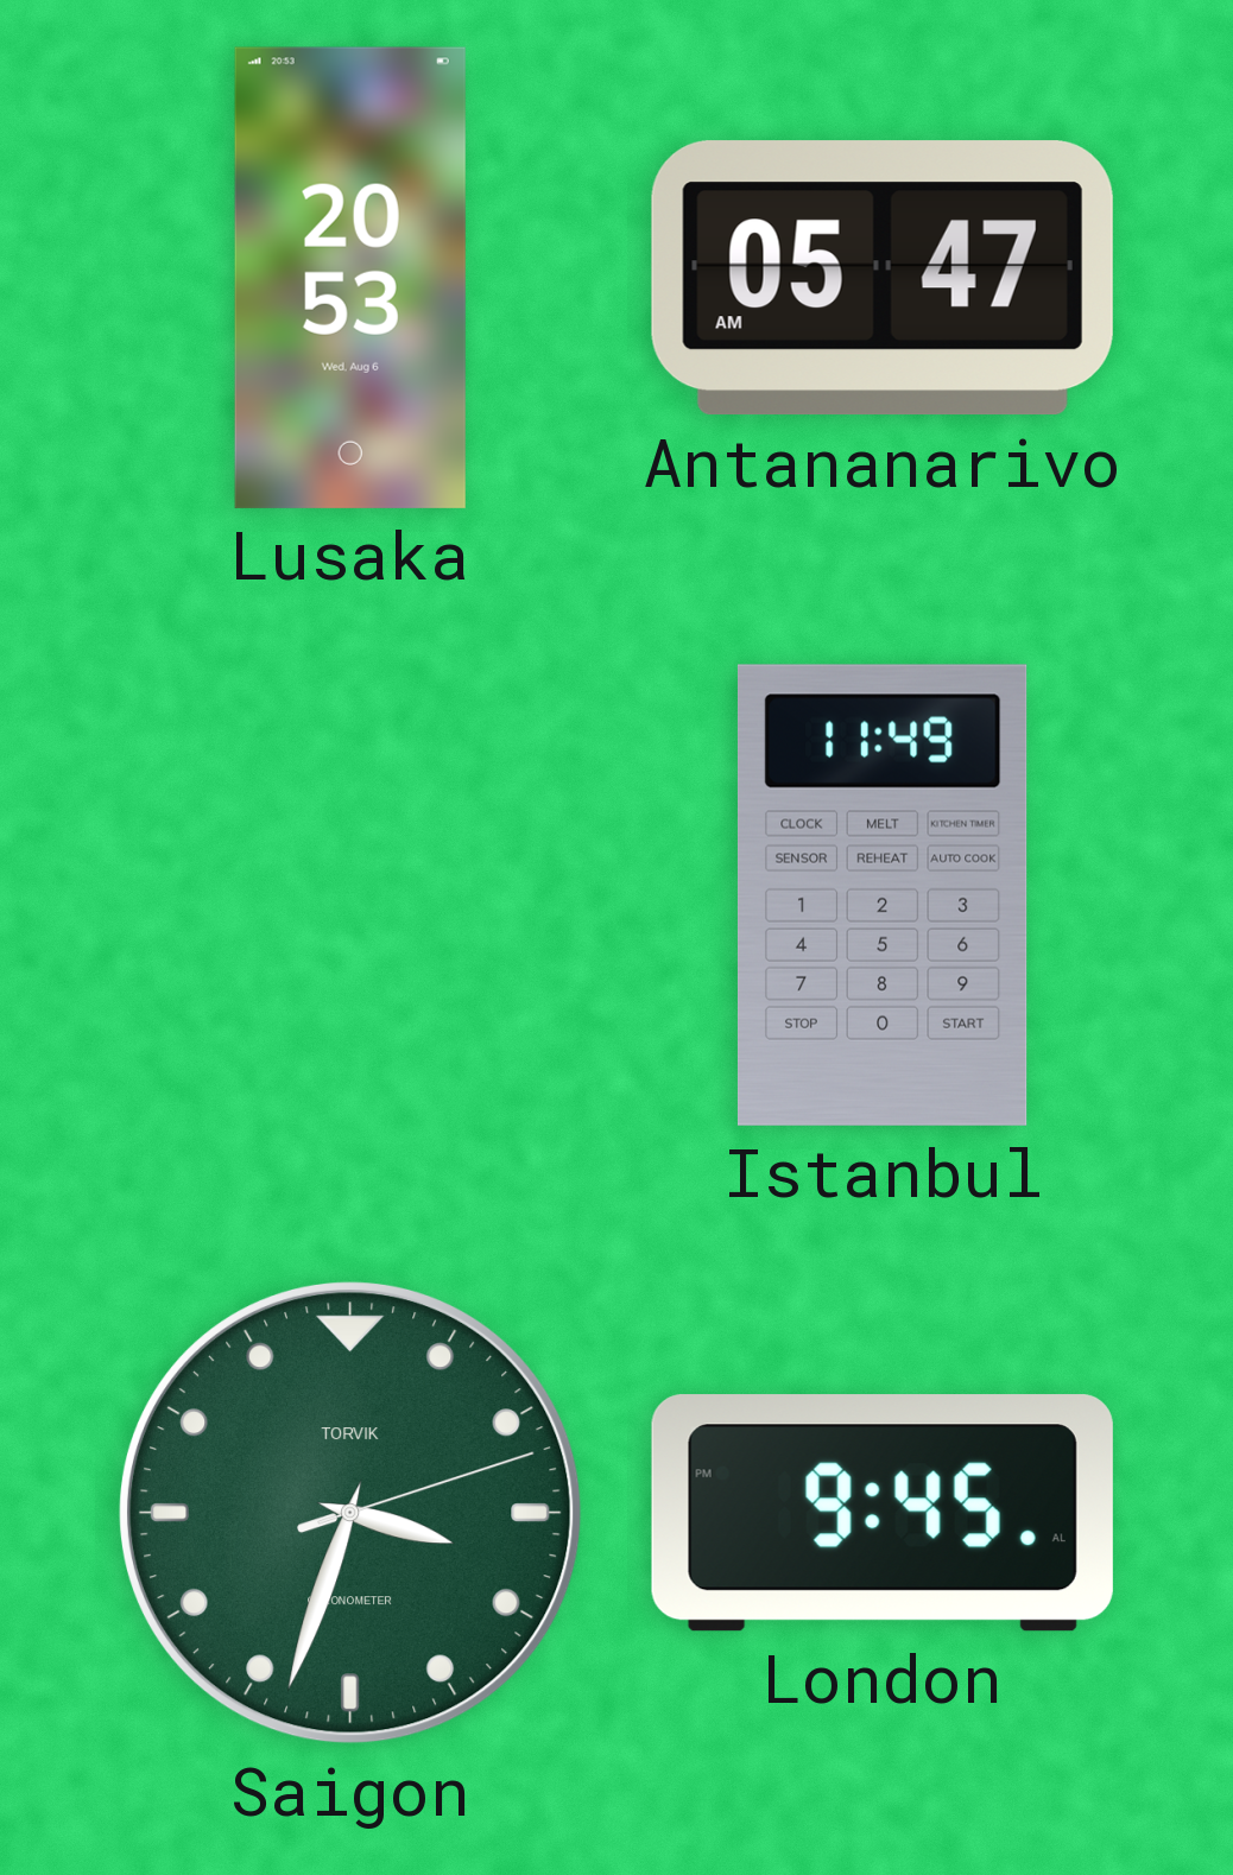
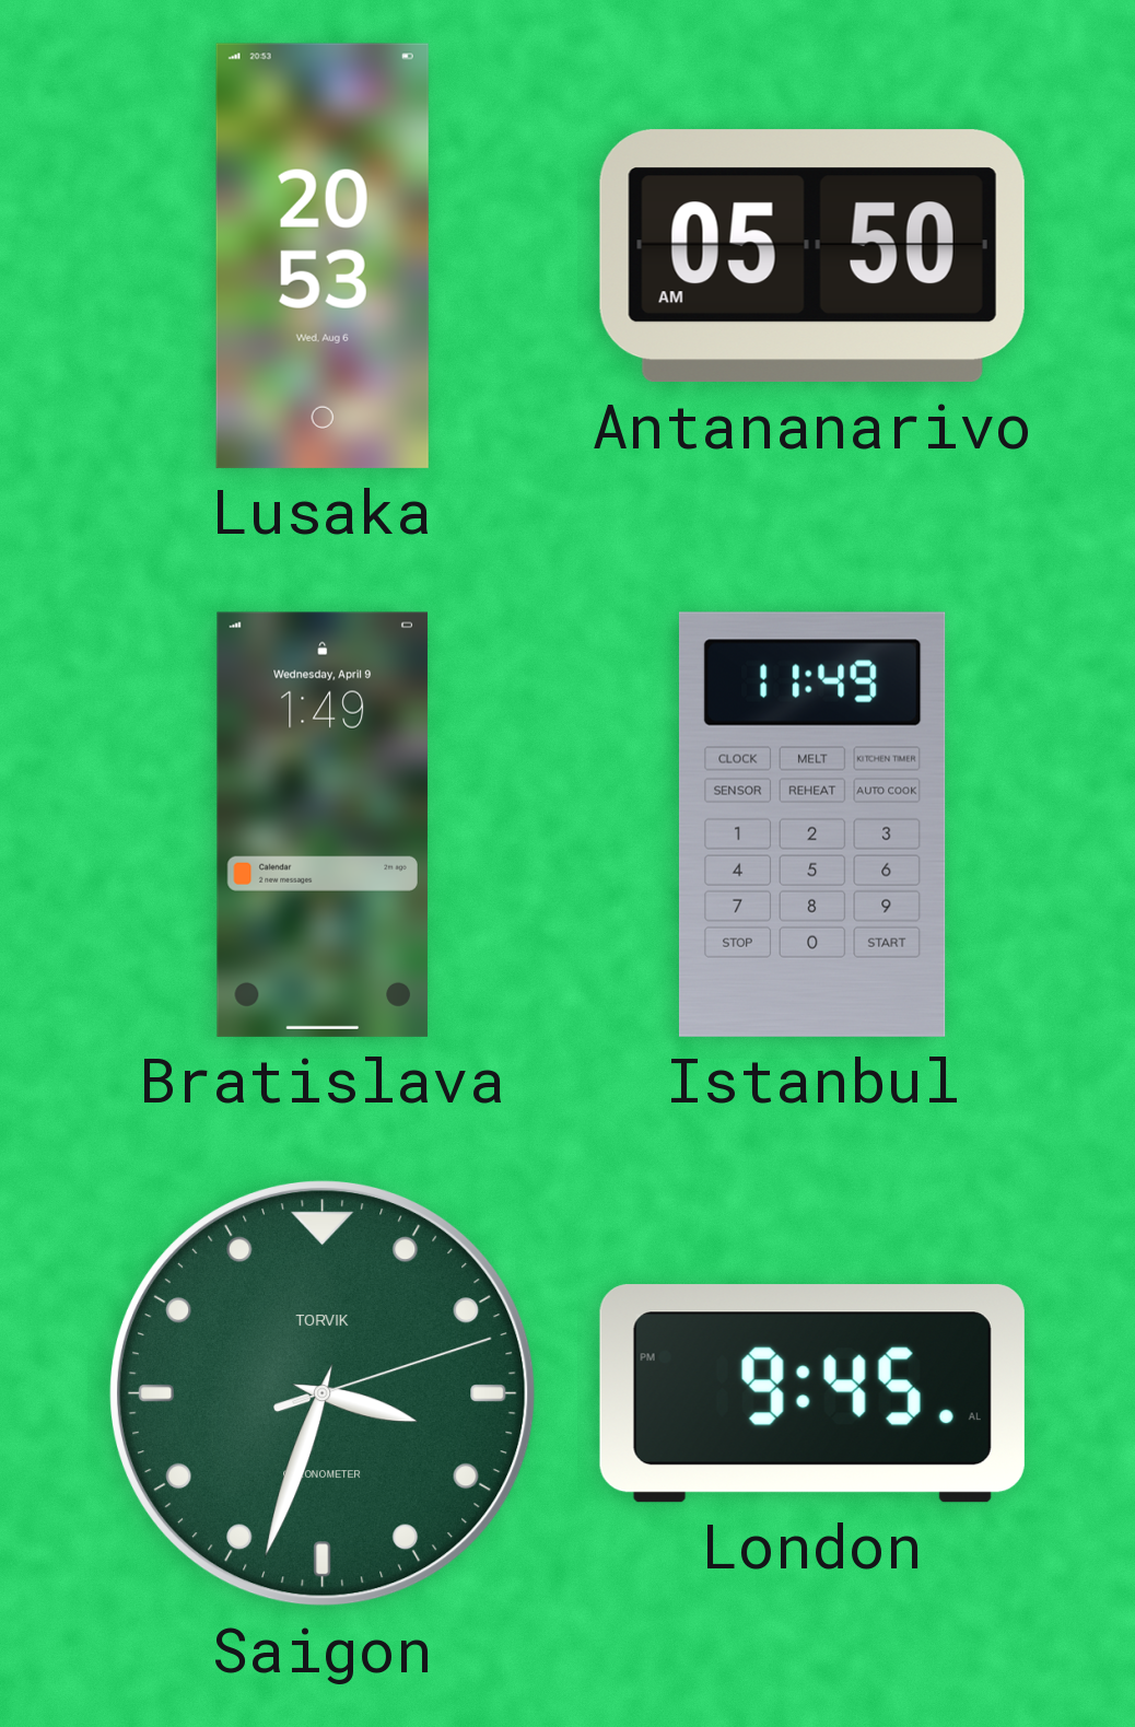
Antananarivo: 05:47 -> 05:50 (812, 256)
Bratislava: none -> 1:49 (323, 825)
